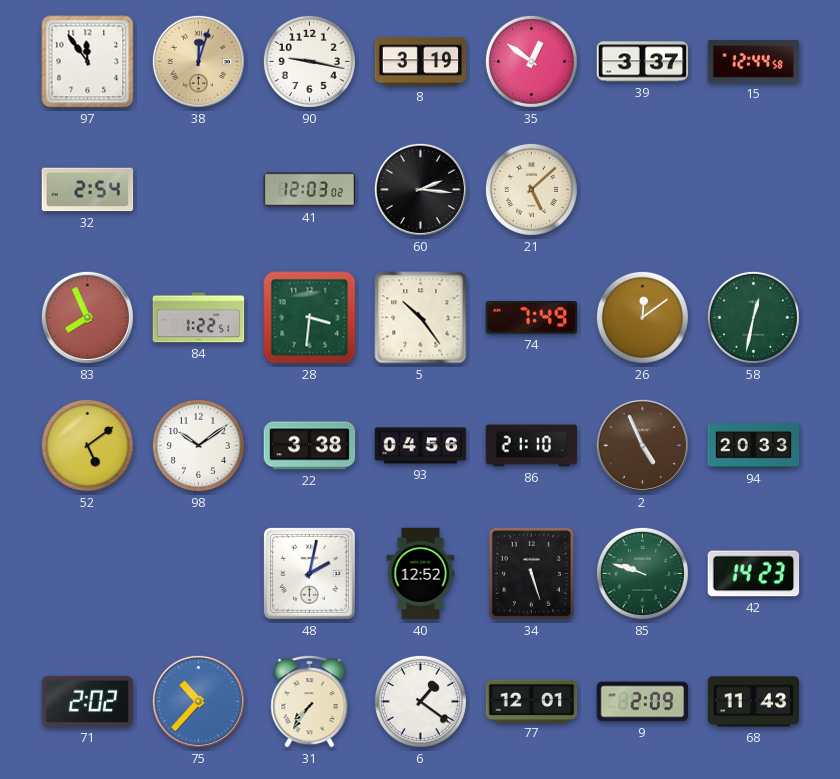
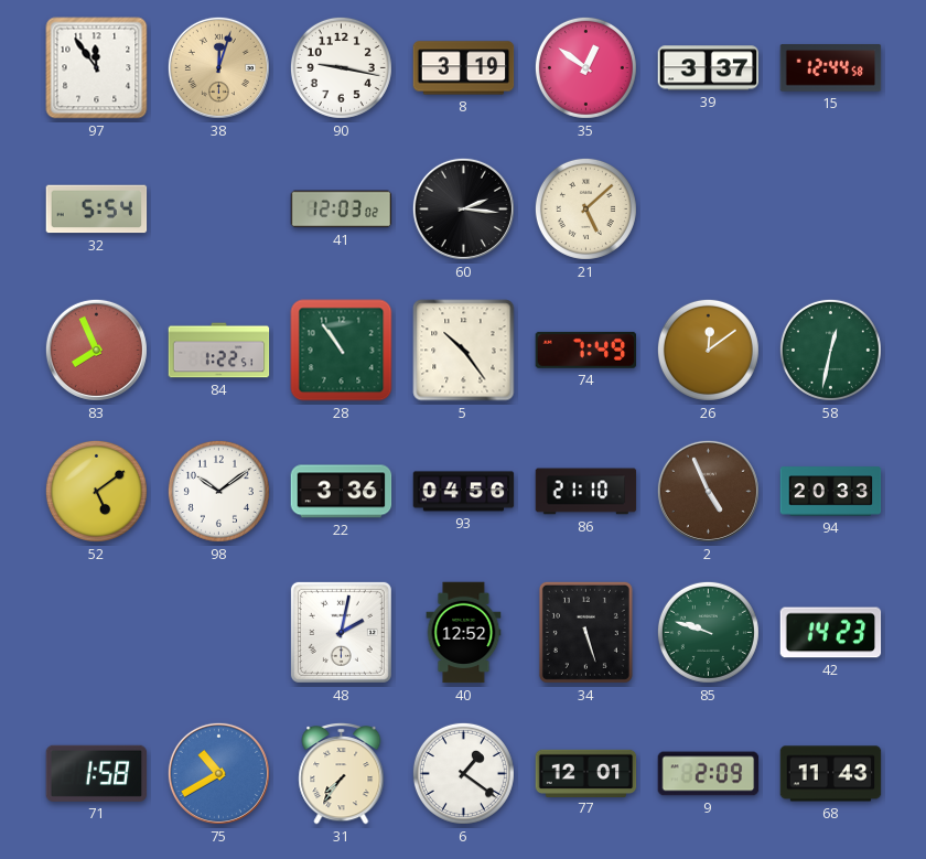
32: 2:54 -> 5:54 (97, 210)
28: 3:31 -> 10:54 (342, 351)
22: 3:38 -> 3:36 (342, 492)
71: 2:02 -> 1:58 (97, 773)
75: 10:37 -> 10:40 (218, 773)
